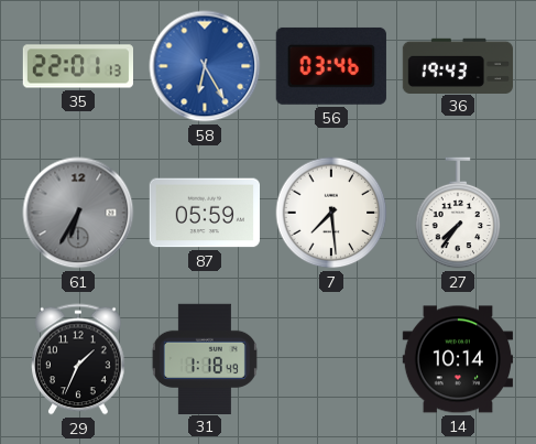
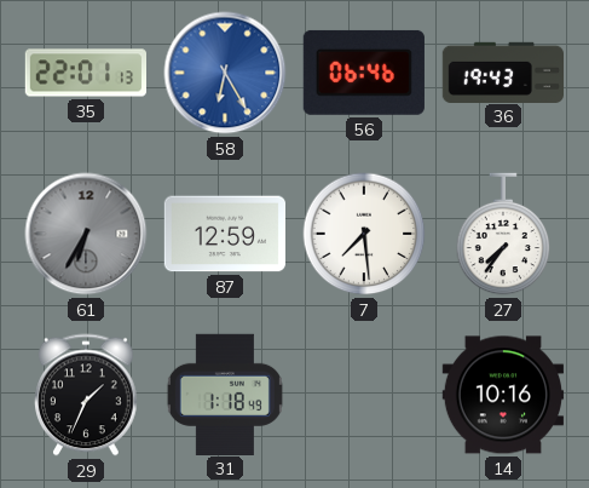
56: 03:46 -> 06:46 (364, 73)
87: 05:59 -> 12:59 (224, 234)
14: 10:14 -> 10:16 (502, 395)
